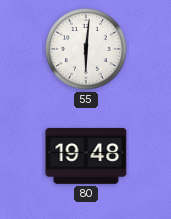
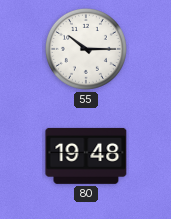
55: 6:01 -> 10:15 (86, 49)
